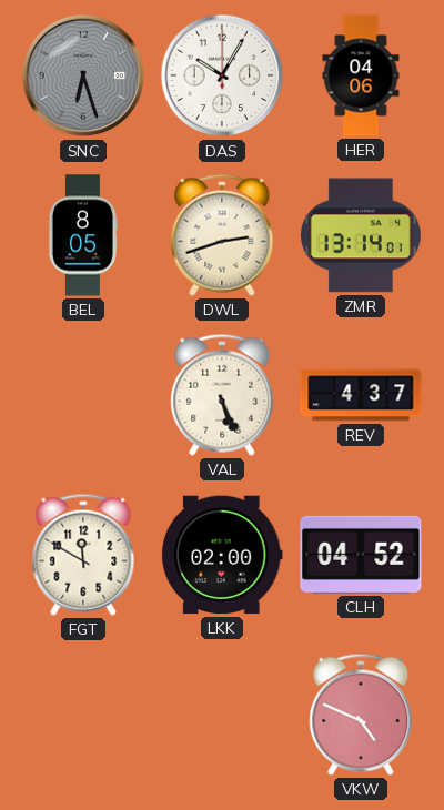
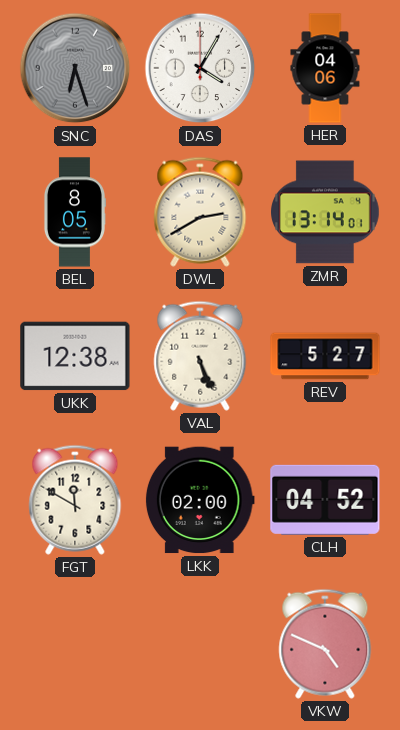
DAS: 10:05 -> 4:05 (200, 68)
DWL: 2:42 -> 2:40 (200, 212)
UKK: none -> 12:38 (75, 356)
REV: 4:37 -> 5:27 (325, 356)
